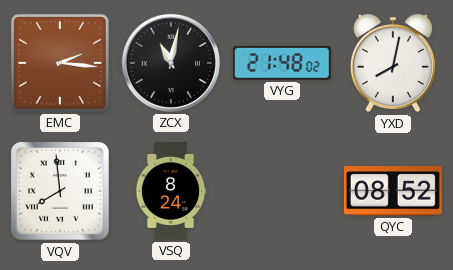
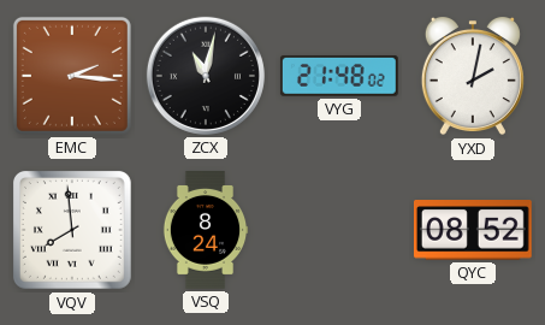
YXD: 8:02 -> 2:02 (473, 76)
